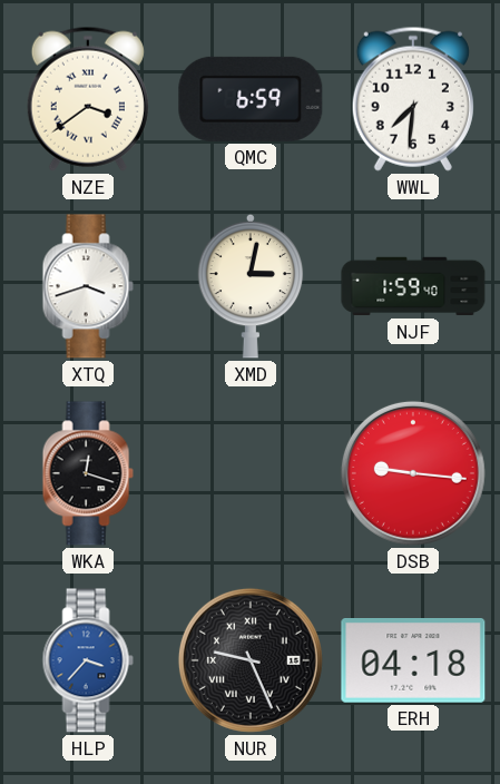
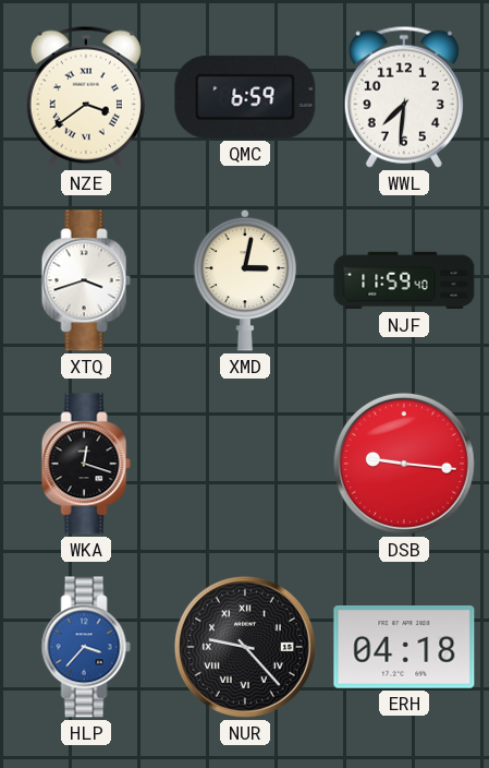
NJF: 1:59 -> 11:59 (404, 280)
NUR: 9:26 -> 9:23 (245, 647)
